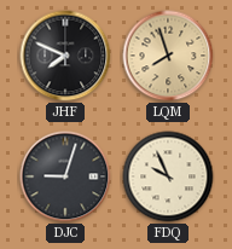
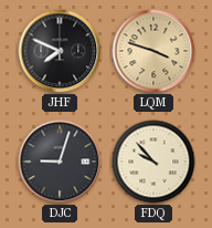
LQM: 7:57 -> 3:48 (153, 51)
FDQ: 9:56 -> 9:53 (153, 162)
